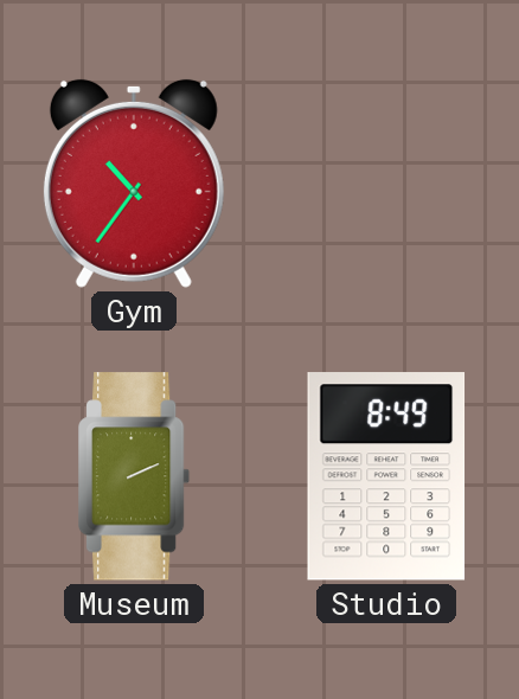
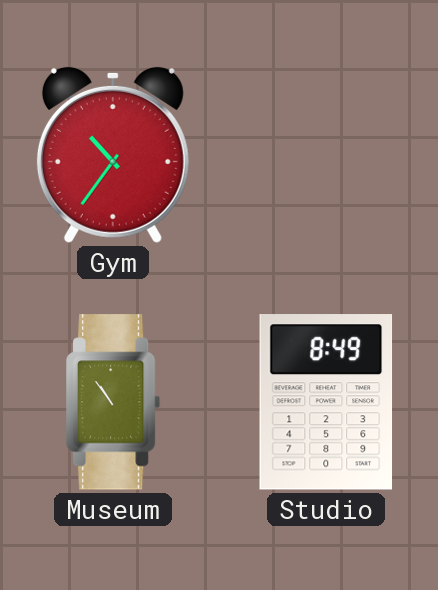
Museum: 2:11 -> 10:54 (113, 402)
